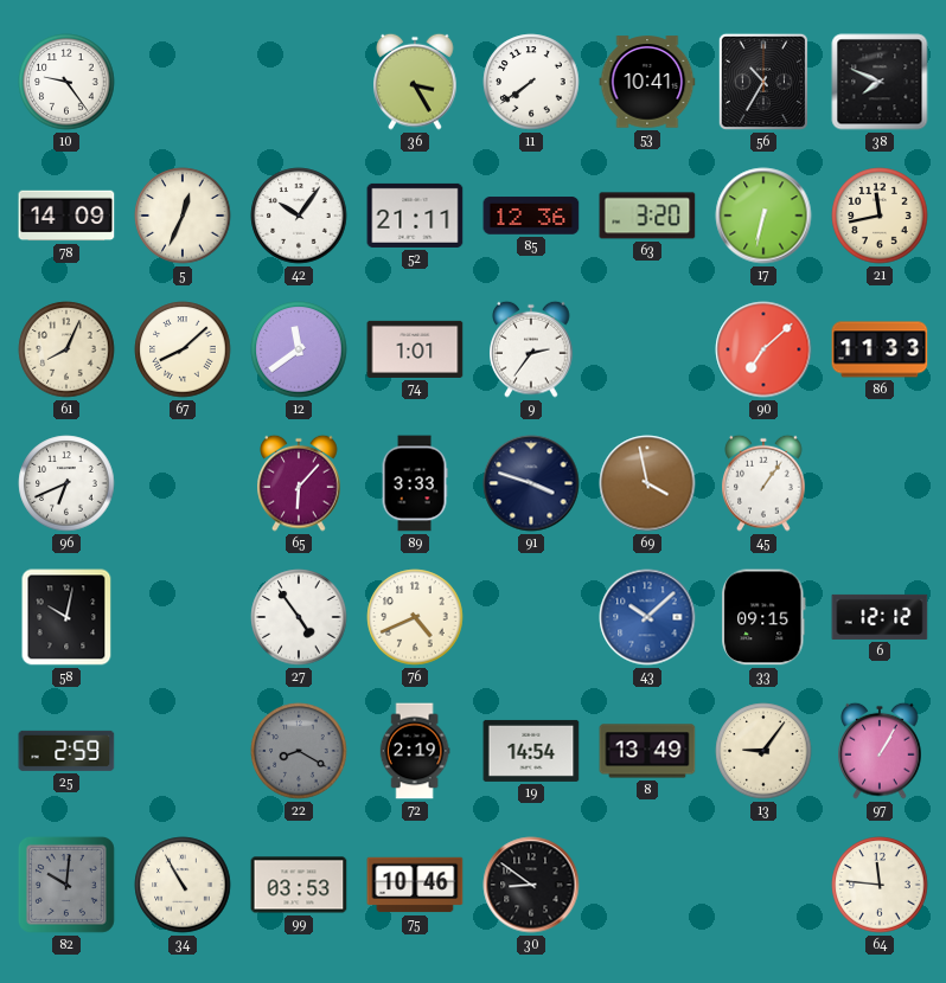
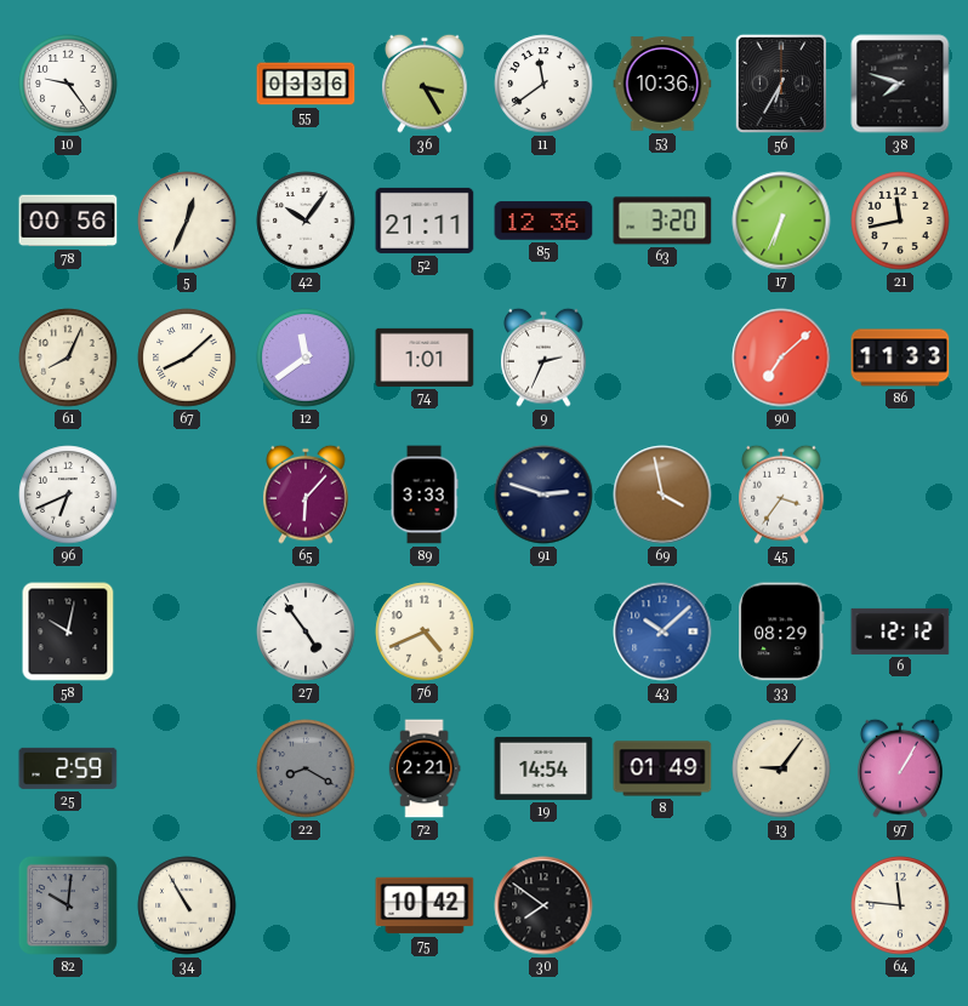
55: none -> 03:36 (306, 84)
11: 7:39 -> 11:39 (543, 84)
53: 10:41 -> 10:36 (662, 84)
56: 10:35 -> 6:35 (781, 84)
38: 7:49 -> 7:48 (900, 84)
78: 14:09 -> 00:56 (68, 221)
17: 6:32 -> 6:34 (781, 221)
9: 2:36 -> 2:34 (543, 358)
91: 3:48 -> 2:48 (543, 495)
45: 1:06 -> 3:36 (781, 495)
33: 09:15 -> 08:29 (781, 631)
72: 2:19 -> 2:21 (425, 768)
8: 13:49 -> 01:49 (662, 768)
99: 03:53 -> none (299, 885)
75: 10:46 -> 10:42 (425, 905)
30: 8:51 -> 7:51 (543, 905)
